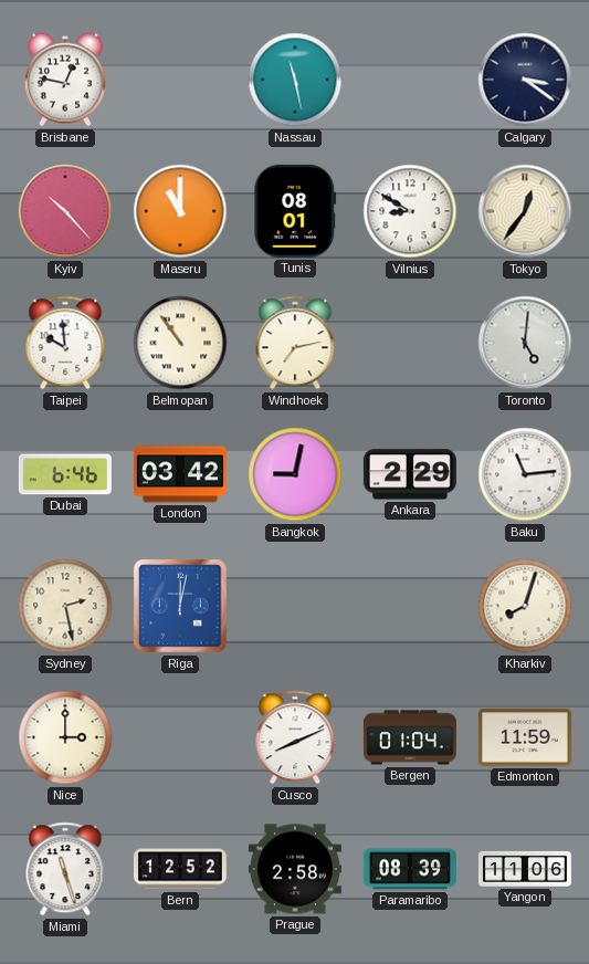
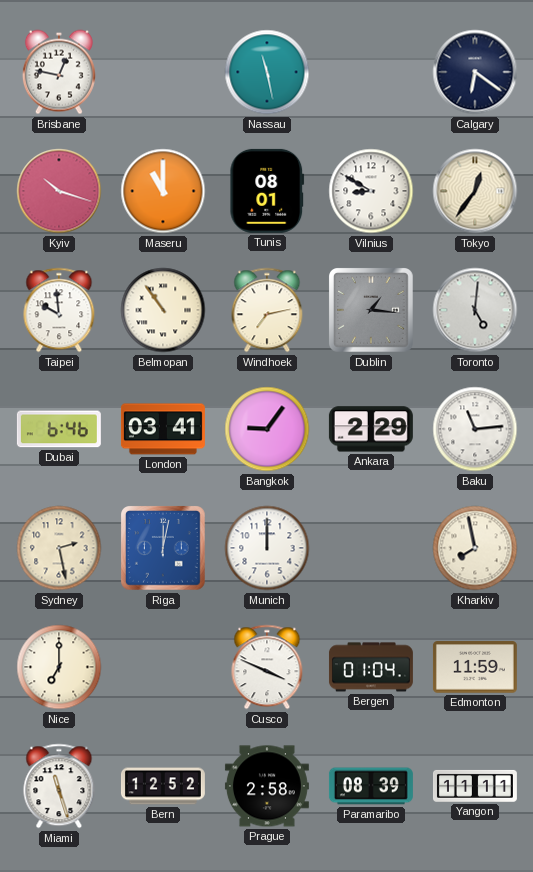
Calgary: 3:21 -> 6:21 (475, 72)
Kyiv: 10:23 -> 10:18 (59, 191)
Dublin: none -> 1:16 (372, 311)
London: 03:42 -> 03:41 (163, 429)
Bangkok: 9:02 -> 9:06 (267, 429)
Munich: none -> 12:00 (267, 548)
Kharkiv: 8:03 -> 7:58 (475, 548)
Nice: 3:00 -> 7:00 (59, 667)
Cusco: 8:11 -> 3:49 (267, 667)
Yangon: 11:06 -> 11:11 (475, 786)
